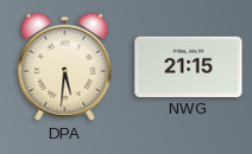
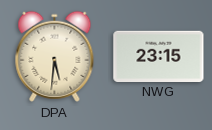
NWG: 21:15 -> 23:15 (159, 56)
